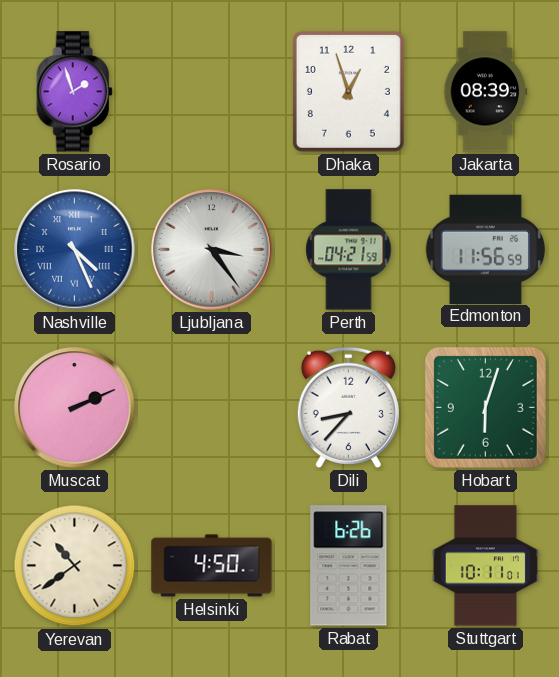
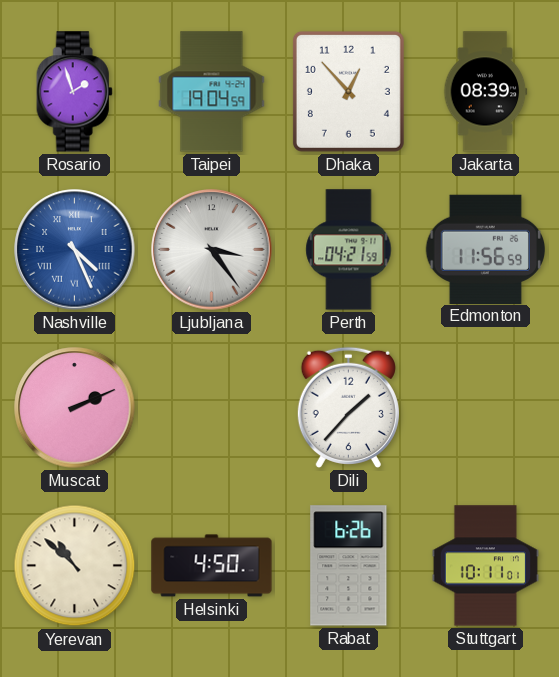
Taipei: none -> 19:04 (212, 92)
Dhaka: 12:57 -> 12:53 (348, 91)
Dili: 8:37 -> 1:37 (348, 407)
Hobart: 6:03 -> none (485, 407)
Yerevan: 10:39 -> 10:52 (75, 566)
